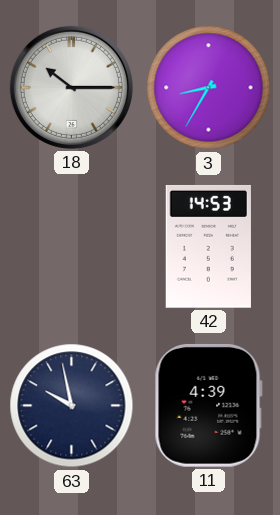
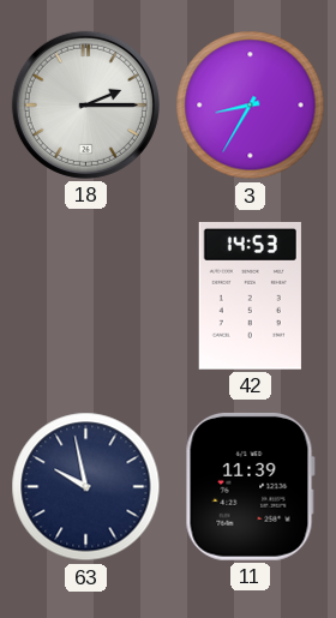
18: 10:15 -> 2:15 (85, 104)
11: 4:39 -> 11:39 (250, 486)
